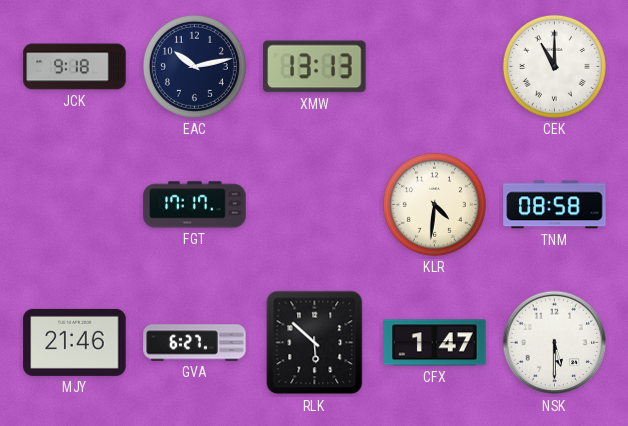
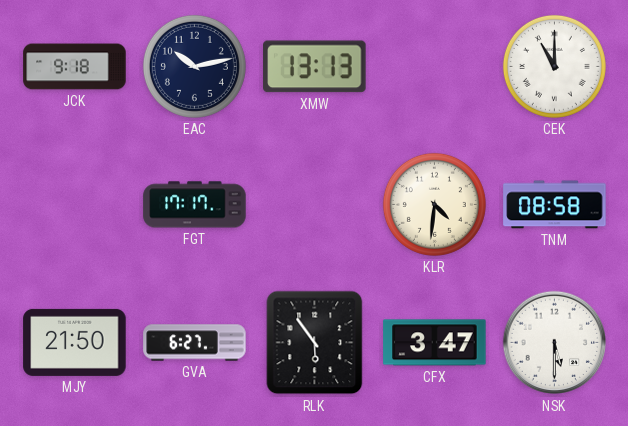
MJY: 21:46 -> 21:50 (75, 342)
RLK: 5:52 -> 5:54 (315, 343)
CFX: 1:47 -> 3:47 (435, 343)
